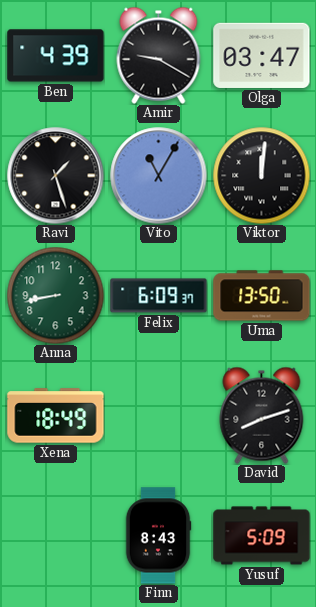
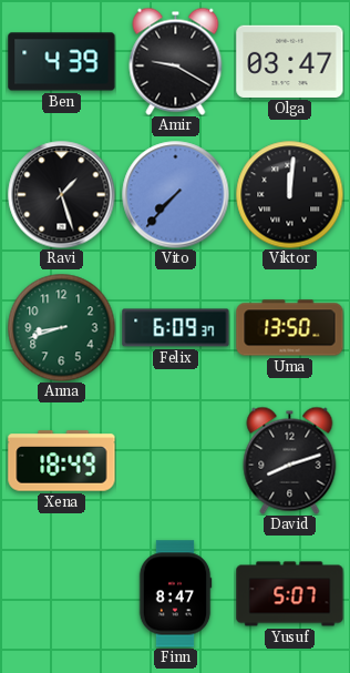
Vito: 11:05 -> 7:37 (176, 195)
Anna: 8:43 -> 8:42 (61, 327)
Finn: 8:43 -> 8:47 (175, 594)
Yusuf: 5:09 -> 5:07 (290, 594)
